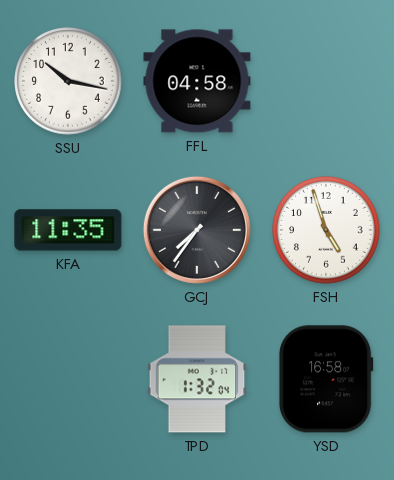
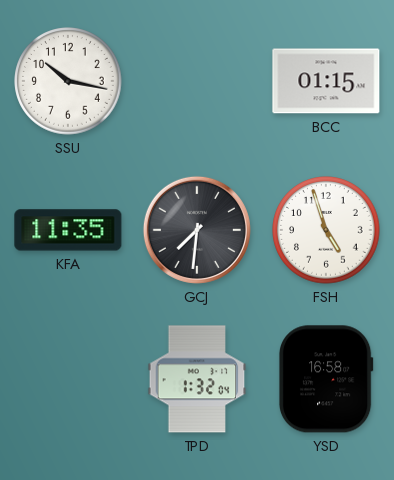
FFL: 04:58 -> none (197, 81)
BCC: none -> 01:15 (326, 81)
GCJ: 7:36 -> 7:31 (197, 230)
